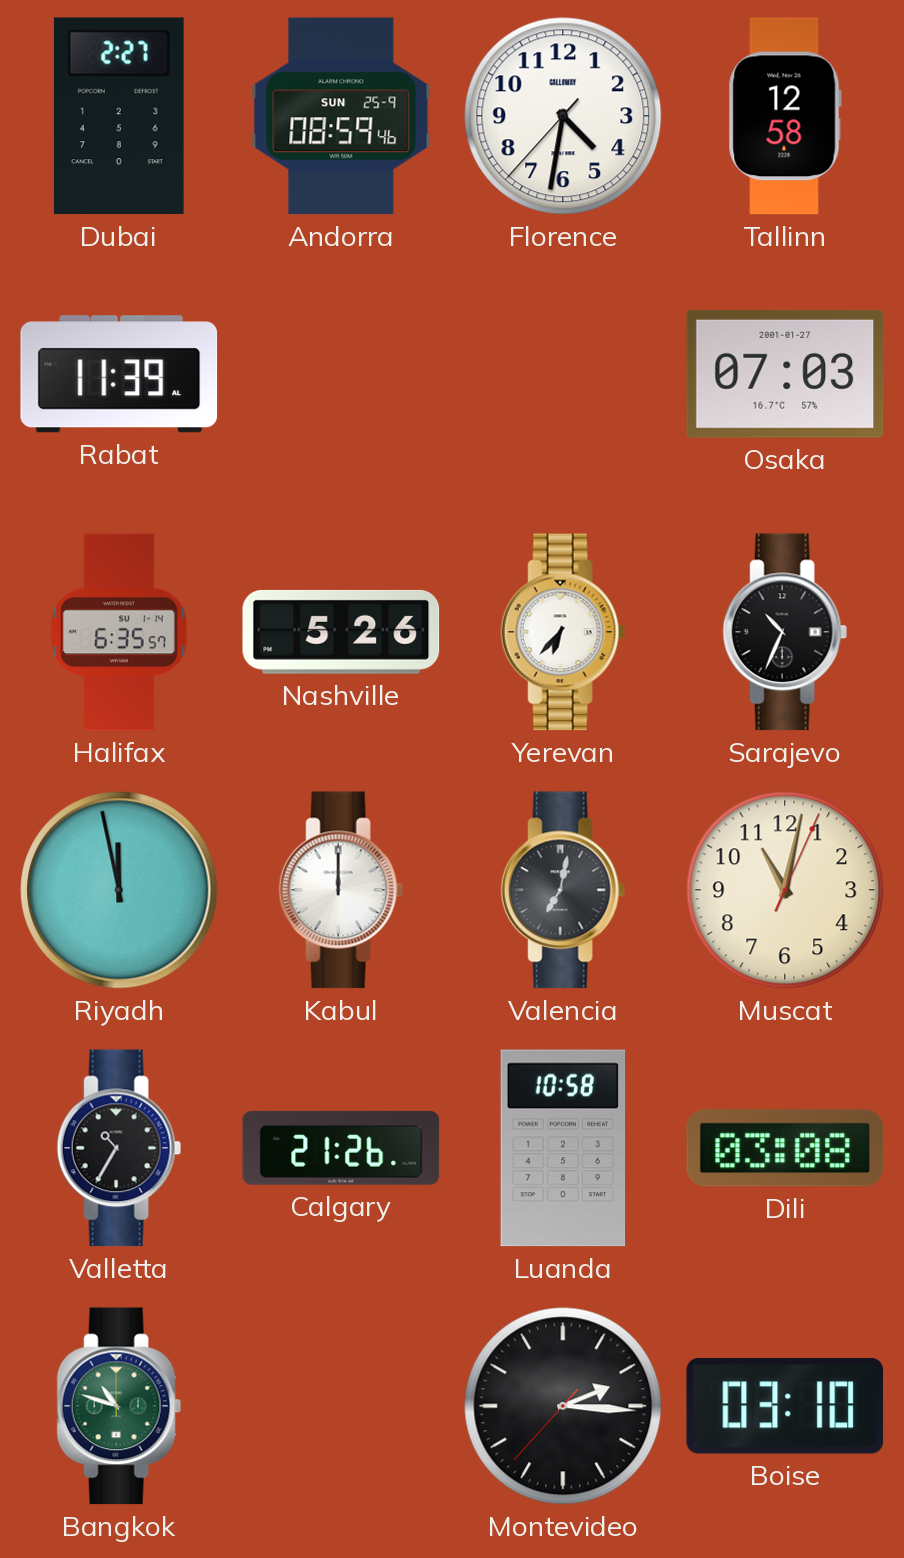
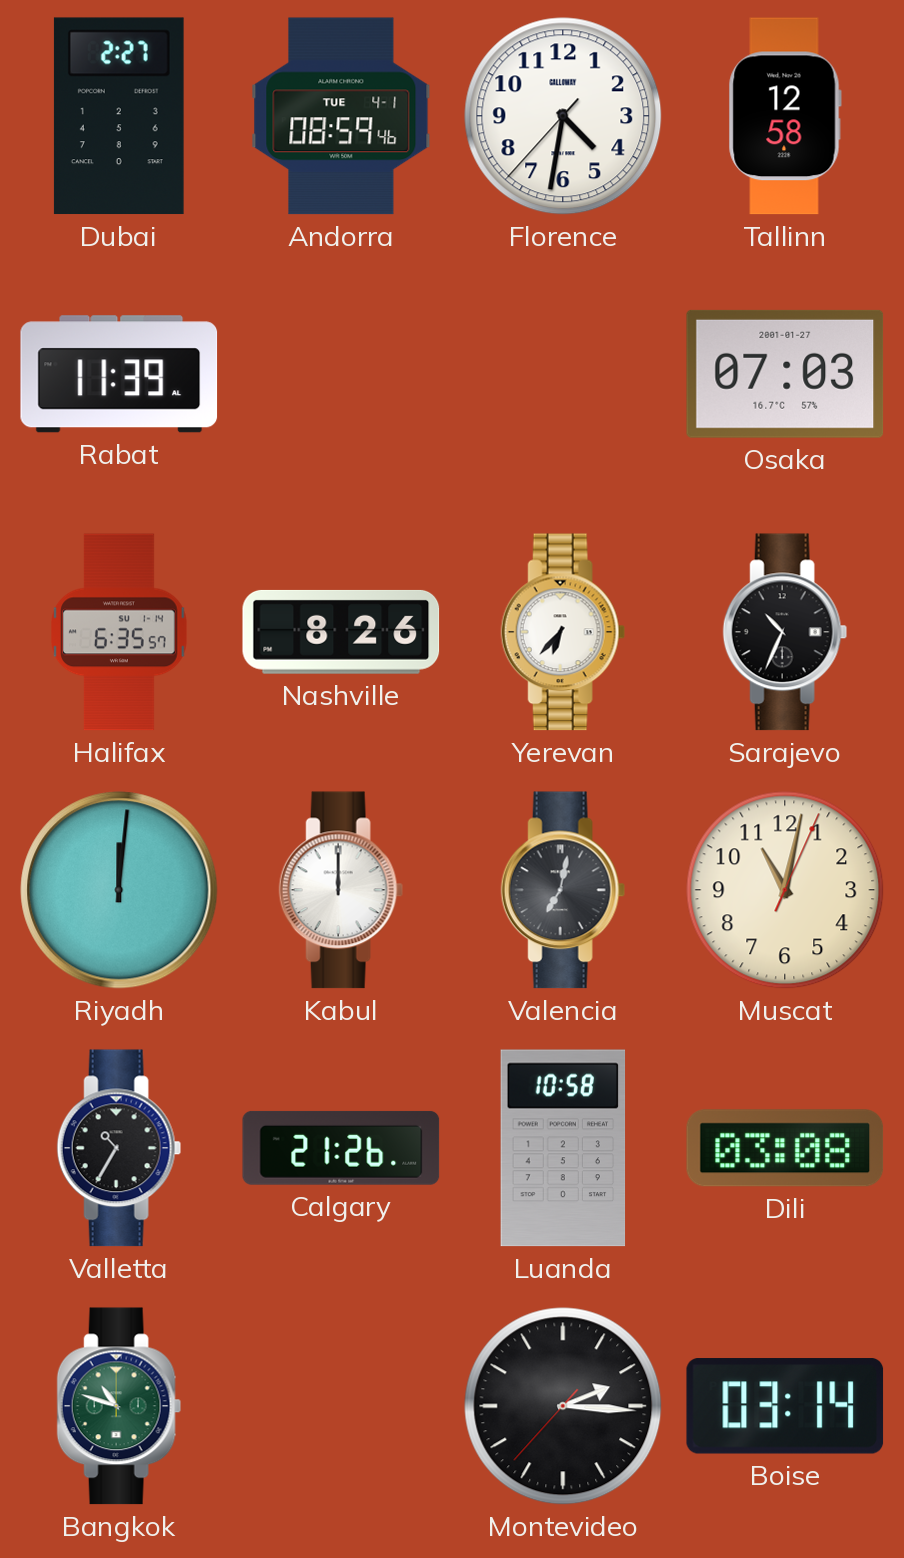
Andorra date: SUN 25-9 -> TUE 4-1 (341, 116)
Nashville: 5:26 -> 8:26 (341, 632)
Riyadh: 11:58 -> 12:01 (119, 890)
Boise: 03:10 -> 03:14 (785, 1407)
